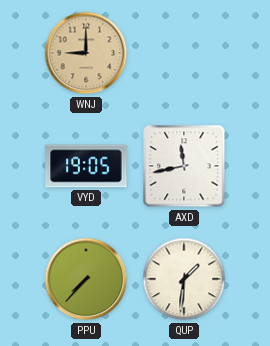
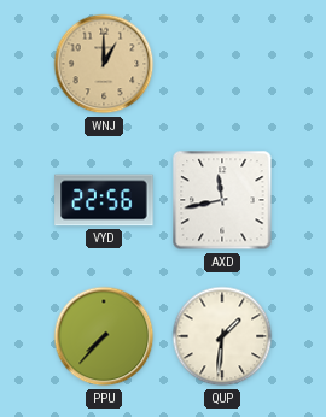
WNJ: 9:00 -> 1:00 (104, 64)
VYD: 19:05 -> 22:56 (104, 200)
